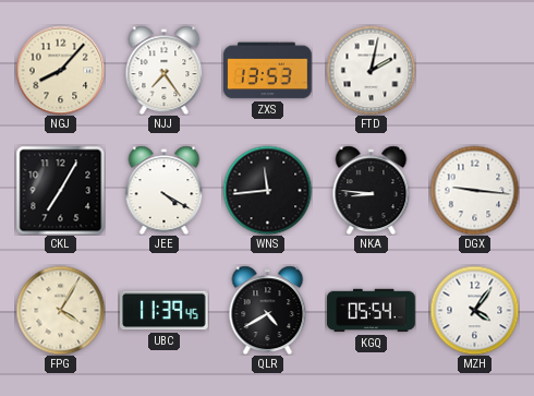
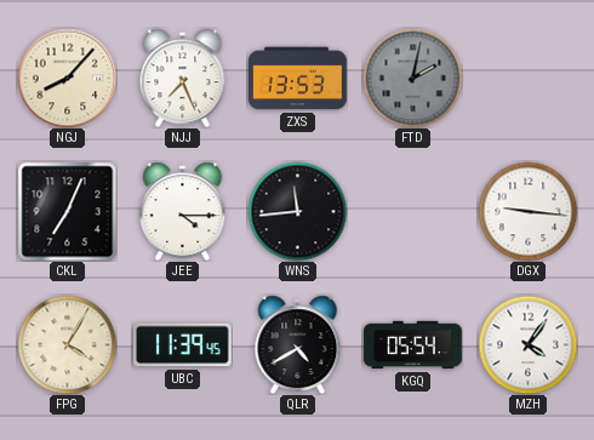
NJJ: 7:24 -> 7:26 (183, 78)
FTD dial: white -> grey (412, 78)
CKL: 7:05 -> 7:04 (67, 211)
JEE: 4:20 -> 4:15 (183, 211)
NKA: 8:46 -> none (372, 190)
